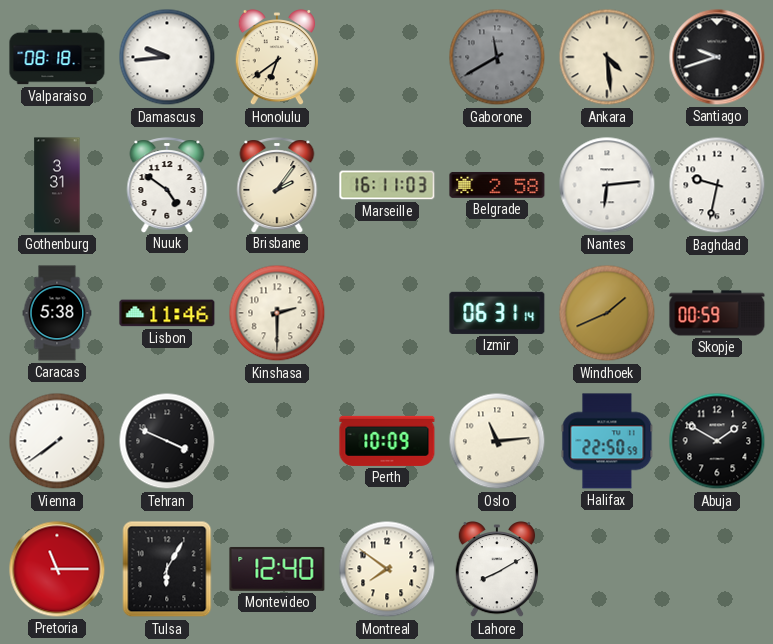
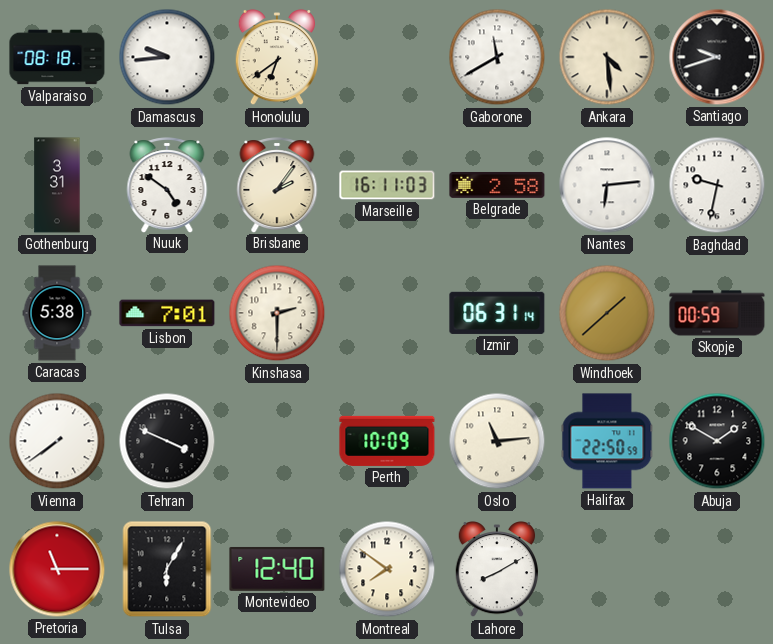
Gaborone dial: grey -> white (497, 57)
Lisbon: 11:46 -> 7:01 (167, 313)
Windhoek: 1:41 -> 1:38 (607, 313)
